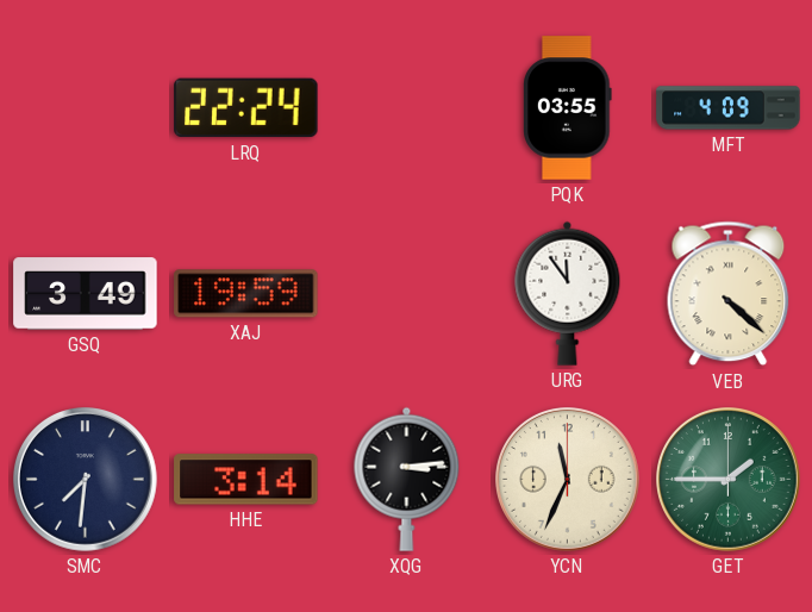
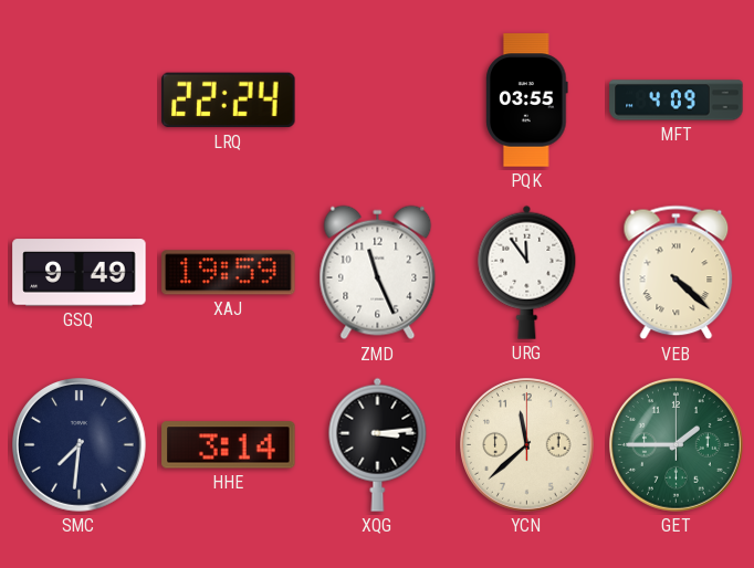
GSQ: 3:49 -> 9:49 (80, 273)
ZMD: none -> 11:26 (378, 273)
YCN: 11:34 -> 11:38 (527, 445)
